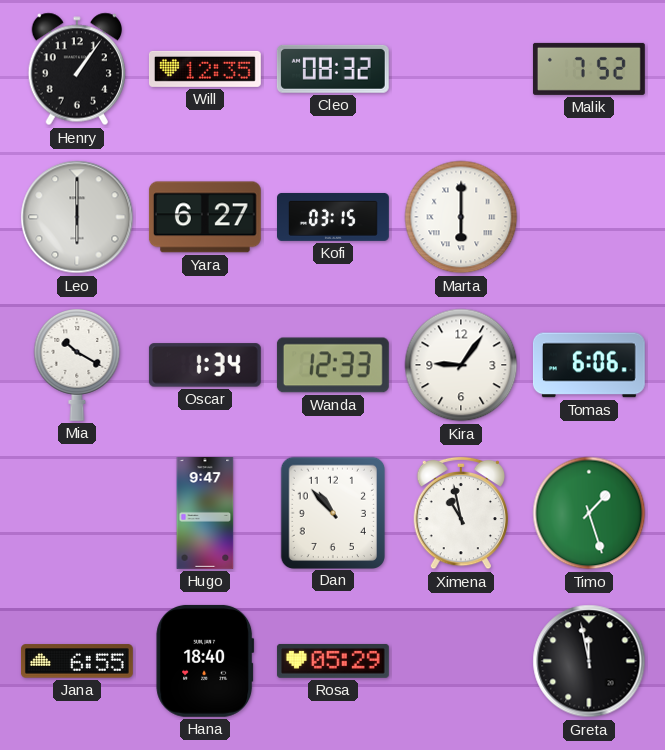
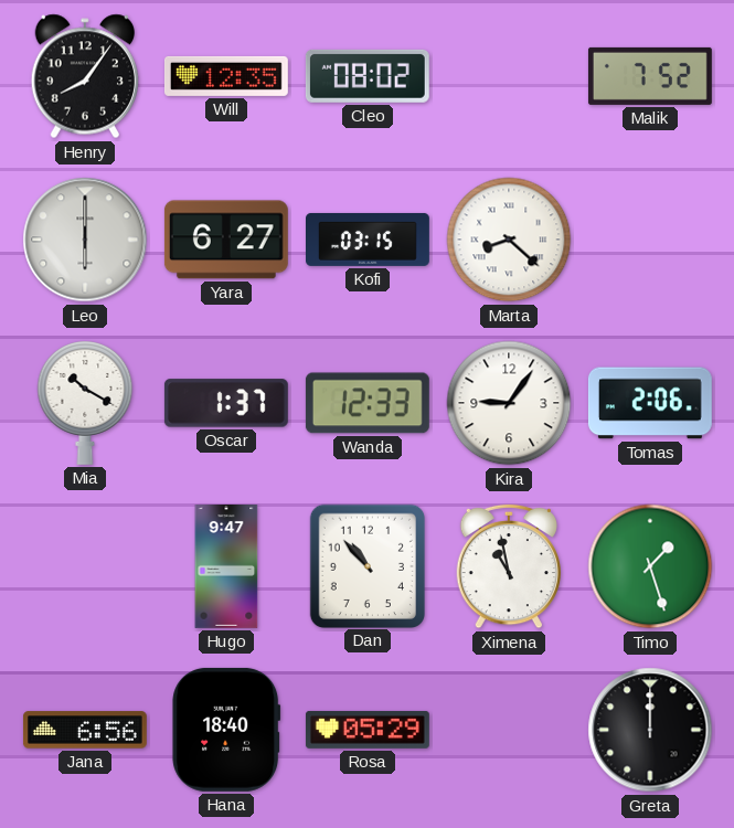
Henry: 1:06 -> 8:06 (84, 76)
Cleo: 08:32 -> 08:02 (368, 76)
Marta: 6:00 -> 8:22 (509, 240)
Oscar: 1:34 -> 1:37 (226, 403)
Tomas: 6:06 -> 2:06 (650, 403)
Jana: 6:55 -> 6:56 (85, 730)
Greta: 11:58 -> 12:00 (650, 730)
